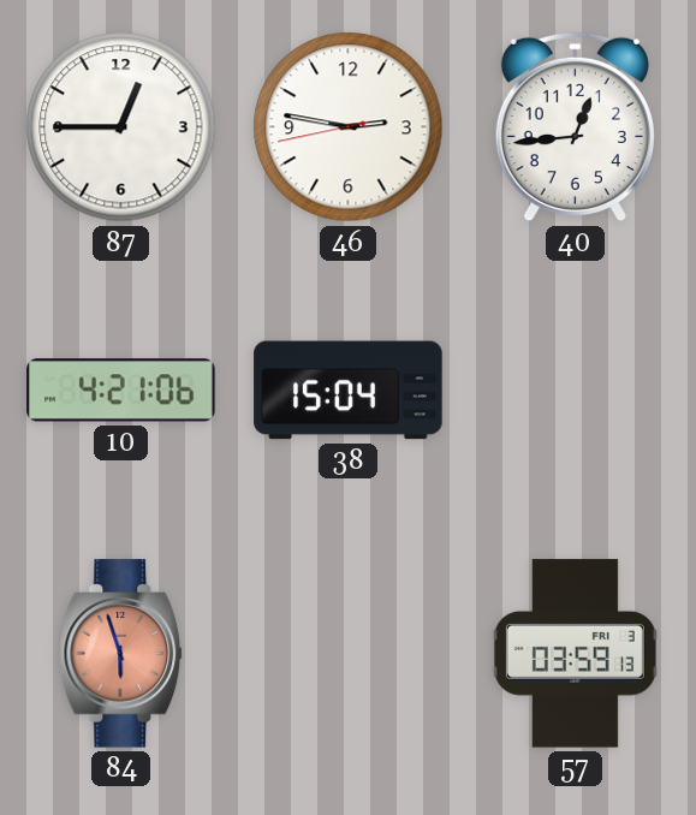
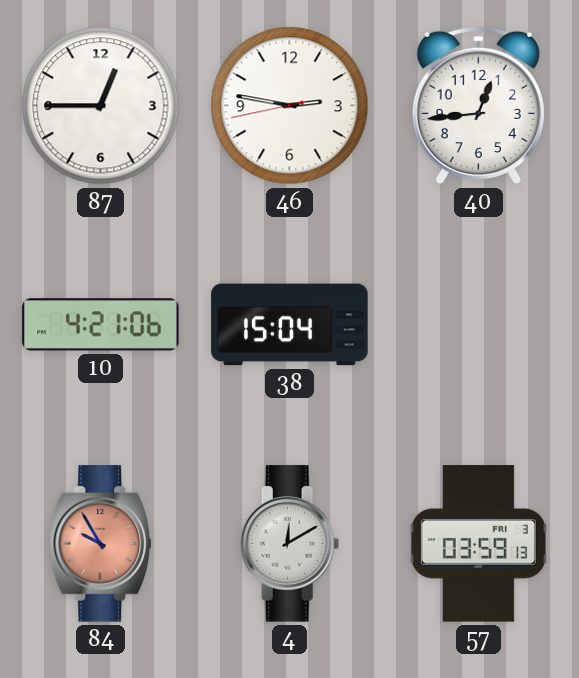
84: 5:57 -> 9:55 (101, 544)
4: none -> 12:10 (290, 544)
